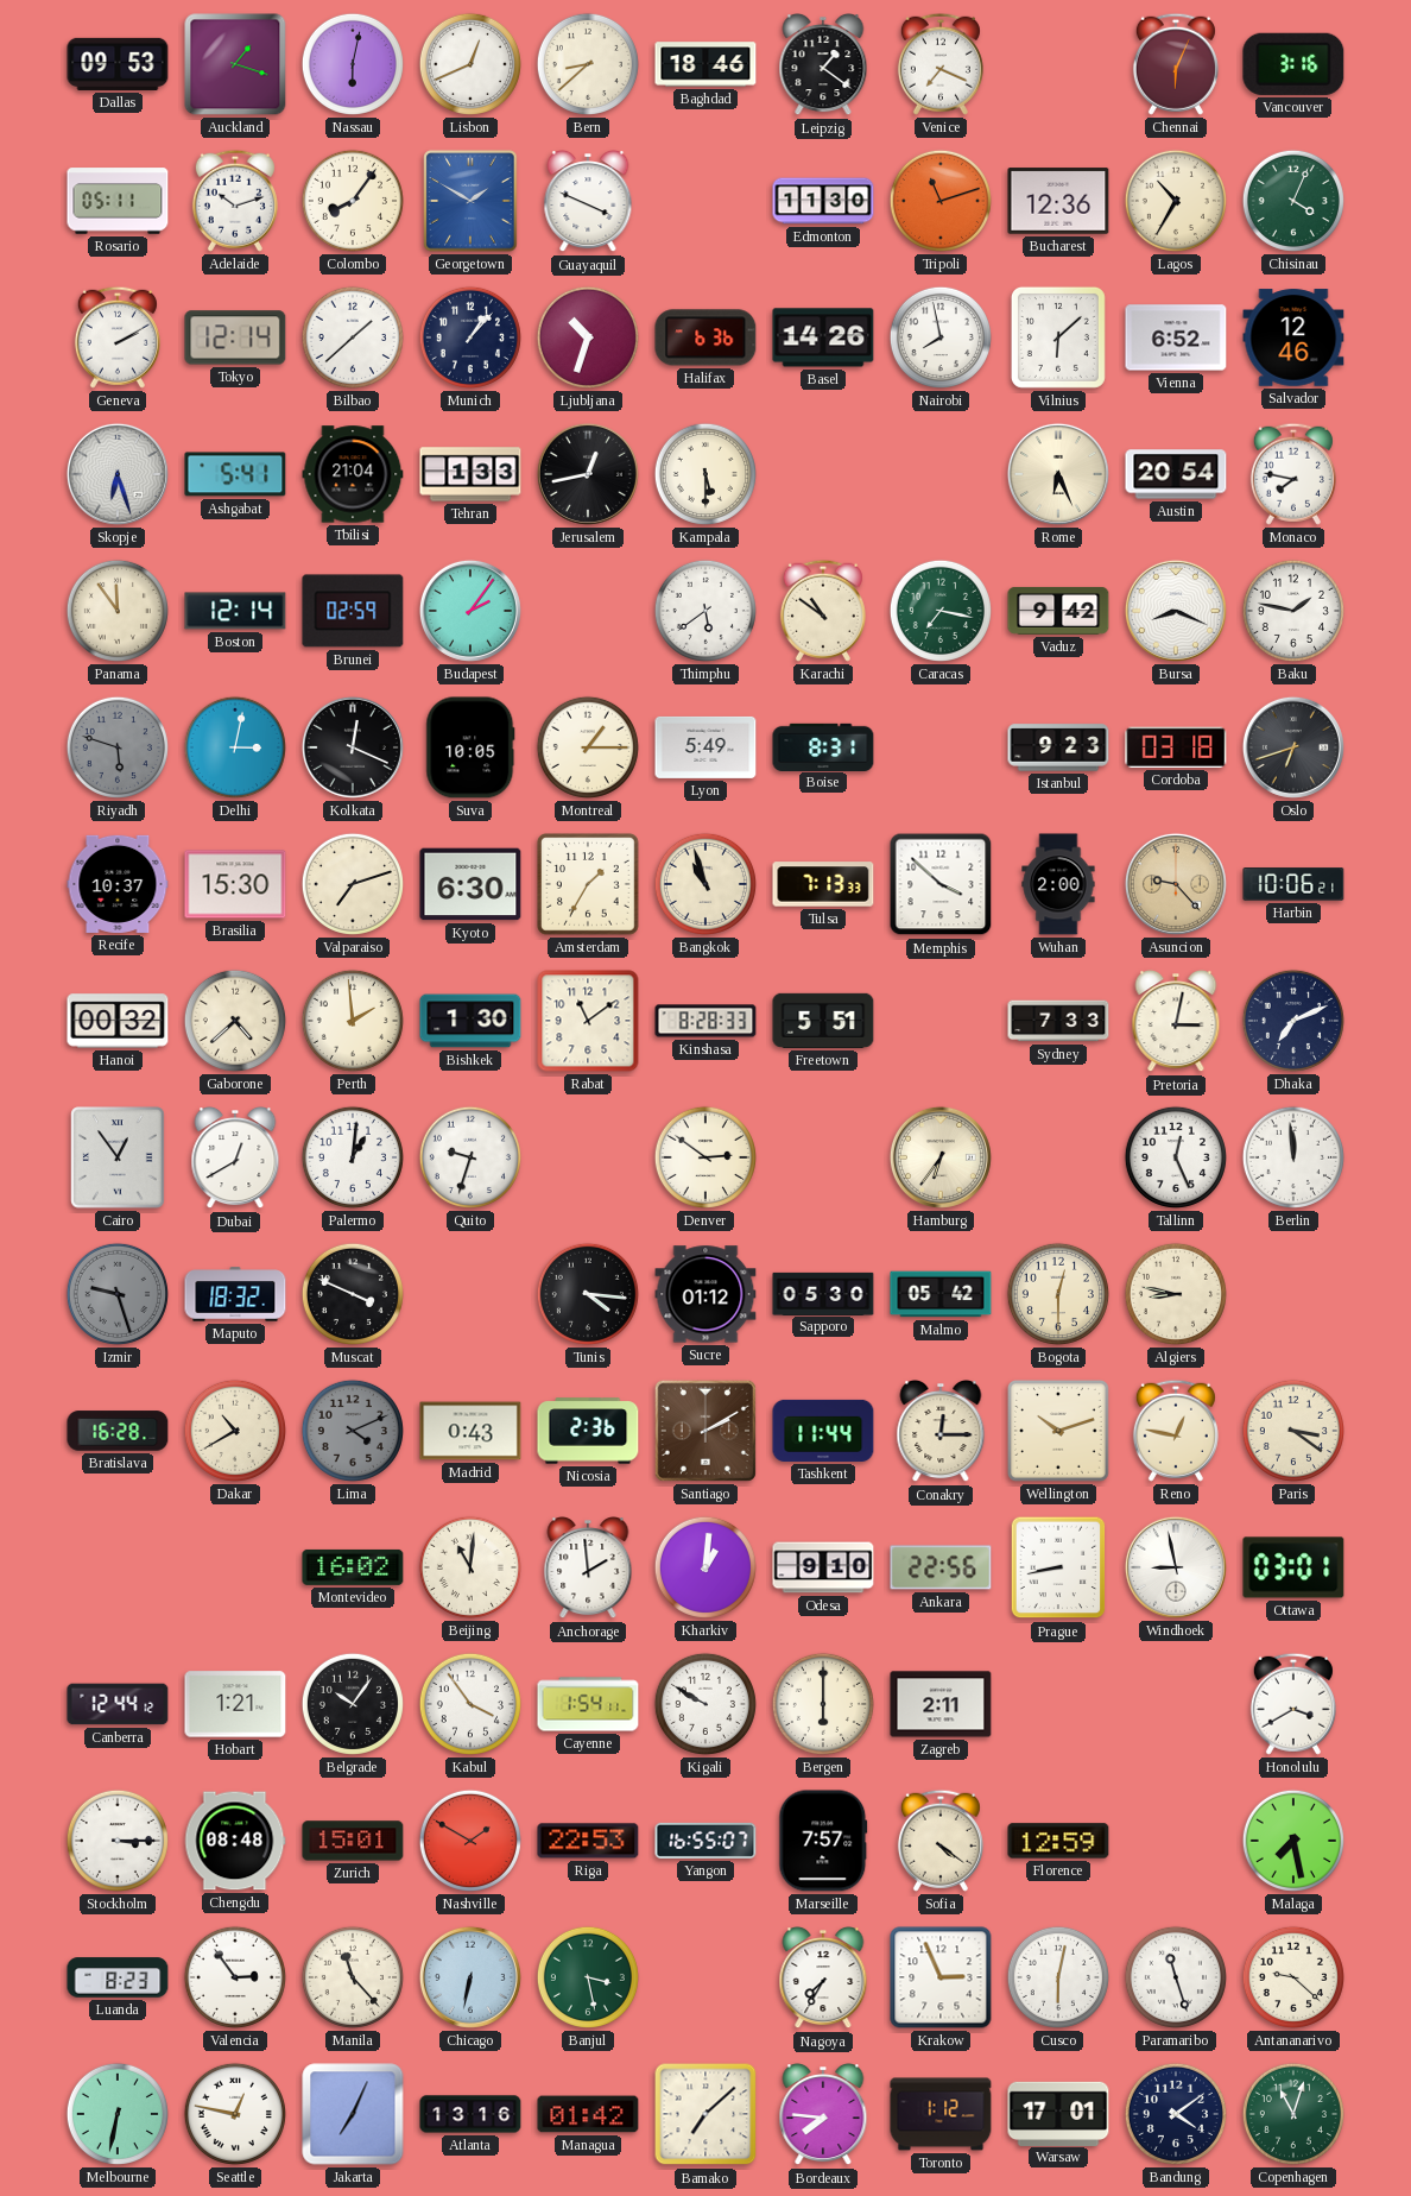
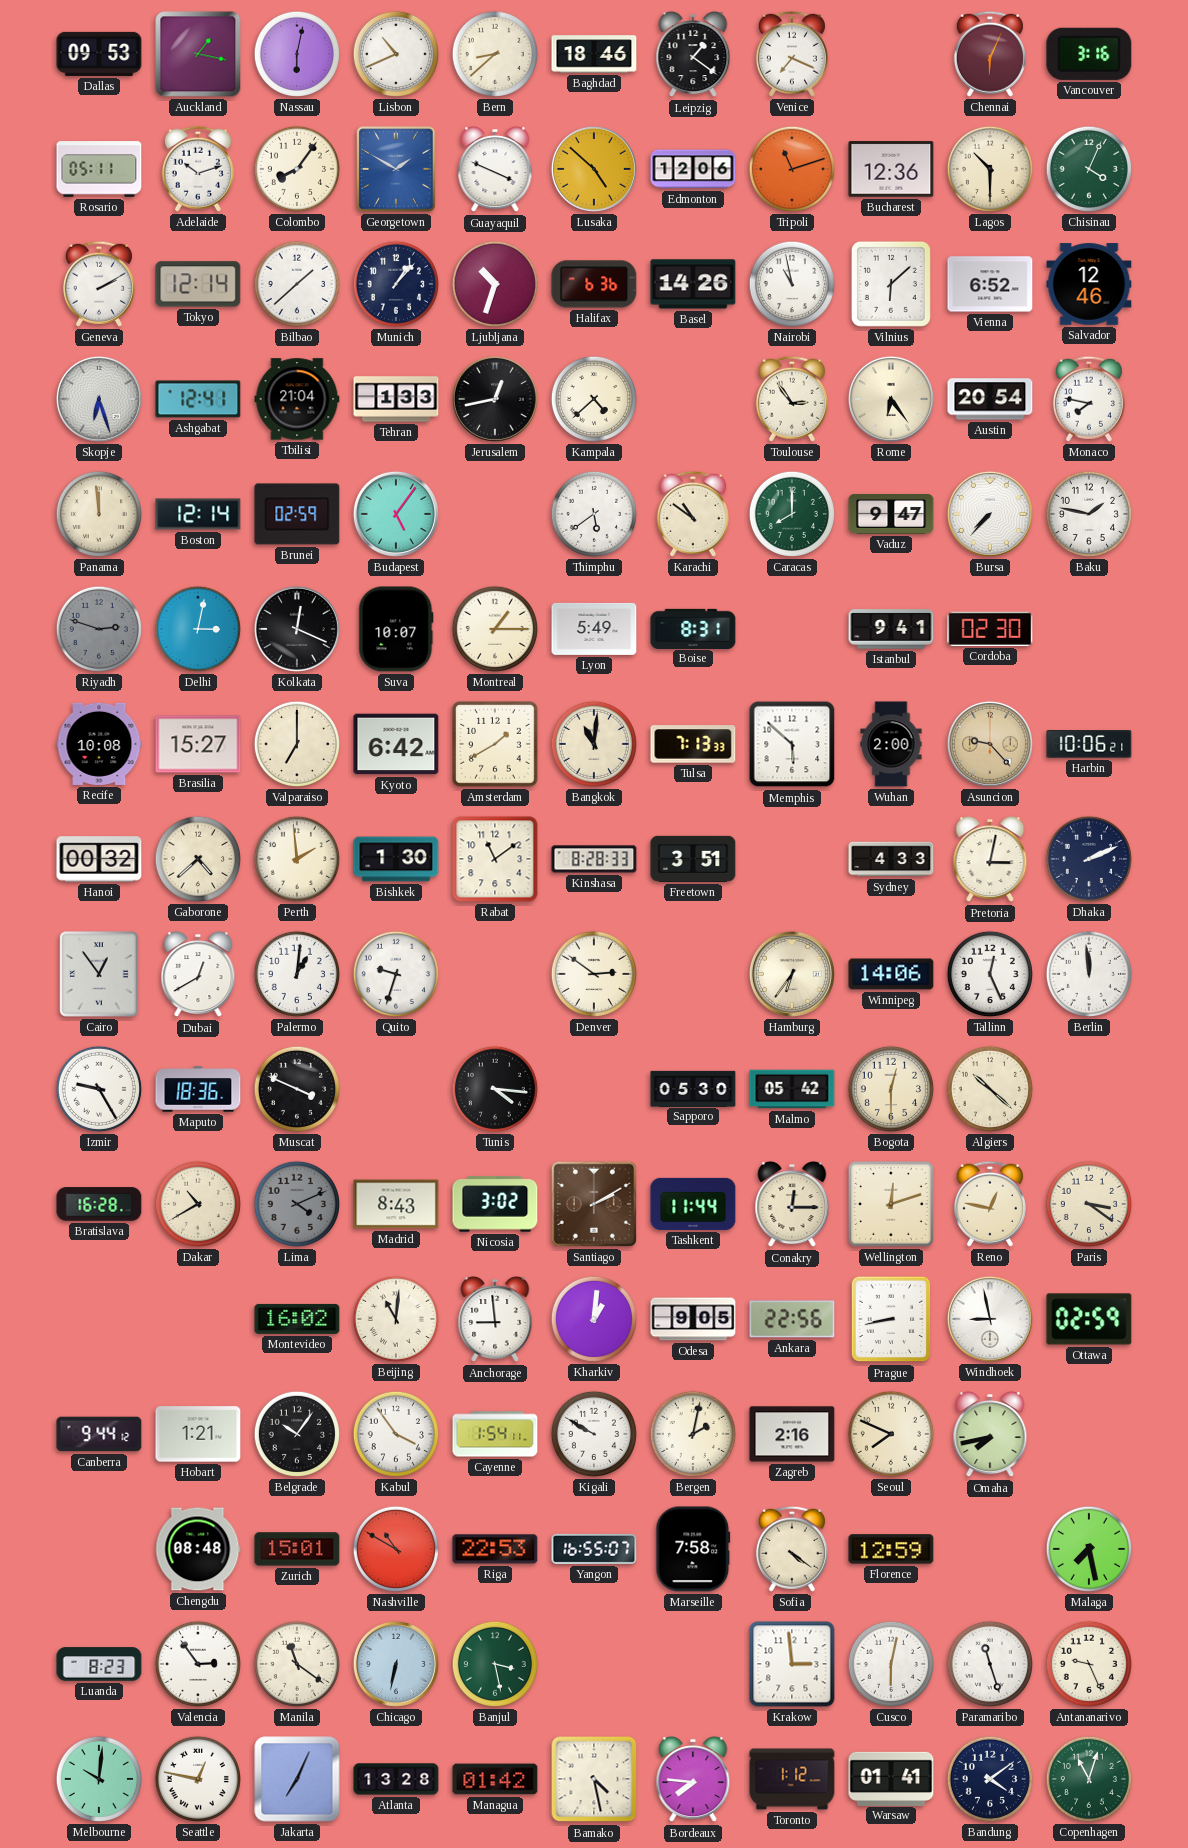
Auckland: 1:18 -> 1:17 (198, 54)
Lisbon: 12:41 -> 10:41 (396, 54)
Lusaka: none -> 4:52 (594, 169)
Edmonton: 11:30 -> 12:06 (693, 169)
Lagos: 10:35 -> 10:30 (990, 169)
Nairobi: 7:58 -> 10:58 (792, 284)
Ashgabat: 5:41 -> 12:41 (198, 399)
Kampala: 5:30 -> 4:38 (594, 399)
Toulouse: none -> 2:54 (792, 399)
Rome: 6:26 -> 6:24 (891, 399)
Panama: 11:54 -> 11:59 (99, 514)
Budapest: 2:06 -> 5:06 (396, 514)
Caracas: 7:17 -> 8:00 (792, 514)
Vaduz: 9:42 -> 9:47 (891, 514)
Bursa: 8:19 -> 7:37 (990, 514)
Riyadh: 5:48 -> 2:48 (99, 629)
Suva: 10:05 -> 10:07 (396, 629)
Istanbul: 9:23 -> 9:41 (891, 629)
Cordoba: 03:18 -> 02:30 (990, 629)
Oslo: 6:42 -> none (1293, 747)
Recife: 10:37 -> 10:08 (99, 744)
Brasilia: 15:30 -> 15:27 (198, 744)
Valparaiso: 7:12 -> 7:00 (297, 744)
Kyoto: 6:30 -> 6:42 (396, 744)
Amsterdam: 1:35 -> 1:40 (496, 745)
Bangkok: 10:57 -> 11:01 (594, 744)
Memphis: 3:52 -> 5:52 (792, 744)
Freetown: 5:51 -> 3:51 (693, 859)
Sydney: 7:33 -> 4:33 (891, 859)
Dhaka: 7:11 -> 2:11 (1089, 859)
Winnipeg: none -> 14:06 (891, 974)
Izmir: 9:27 -> 9:25 (99, 1089)
Izmir dial: grey -> white (99, 1089)
Maputo: 18:32 -> 18:36 (198, 1089)
Sucre: 01:12 -> none (705, 1294)
Algiers: 8:47 -> 10:22 (990, 1089)
Madrid: 0:43 -> 8:43 (396, 1204)
Nicosia: 2:36 -> 3:02 (495, 1204)
Wellington: 10:12 -> 12:12 (892, 1205)
Anchorage: 1:59 -> 8:59 (495, 1320)
Odesa: 9:10 -> 9:05 (693, 1319)
Ottawa: 03:01 -> 02:59 (1089, 1319)
Canberra: 12:44 -> 9:44 (99, 1434)
Bergen: 6:00 -> 2:02 (693, 1434)
Zagreb: 2:11 -> 2:16 (792, 1434)
Seoul: none -> 7:49 (891, 1434)
Omaha: none -> 7:43 (990, 1435)
Honolulu: 3:40 -> none (1293, 1704)
Stockholm: 3:15 -> none (118, 1841)
Nashville: 1:50 -> 10:50 (396, 1549)
Marseille: 7:57 -> 7:58 (693, 1549)
Manila: 11:23 -> 11:21 (297, 1664)
Nagoya: 7:35 -> none (823, 1979)
Krakow: 2:56 -> 2:59 (792, 1664)
Antananarivo: 9:22 -> 9:26 (1089, 1664)
Melbourne: 6:32 -> 10:01 (99, 1779)
Atlanta: 13:16 -> 13:28 (396, 1779)
Bamako: 7:08 -> 4:28 (594, 1779)
Warsaw: 17:01 -> 01:41 (891, 1778)
